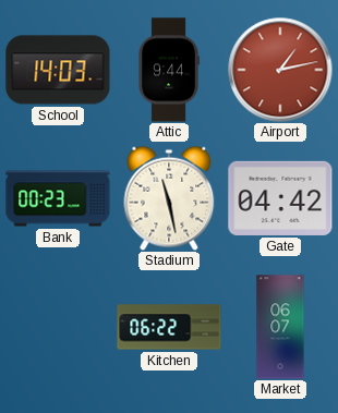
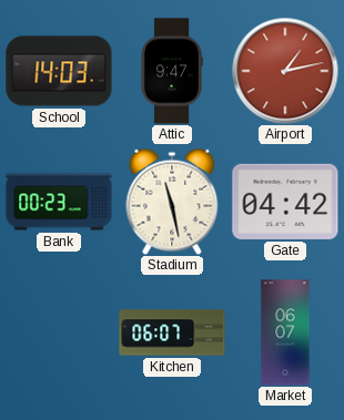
Attic: 9:44 -> 9:47 (172, 71)
Kitchen: 06:22 -> 06:07 (172, 332)
